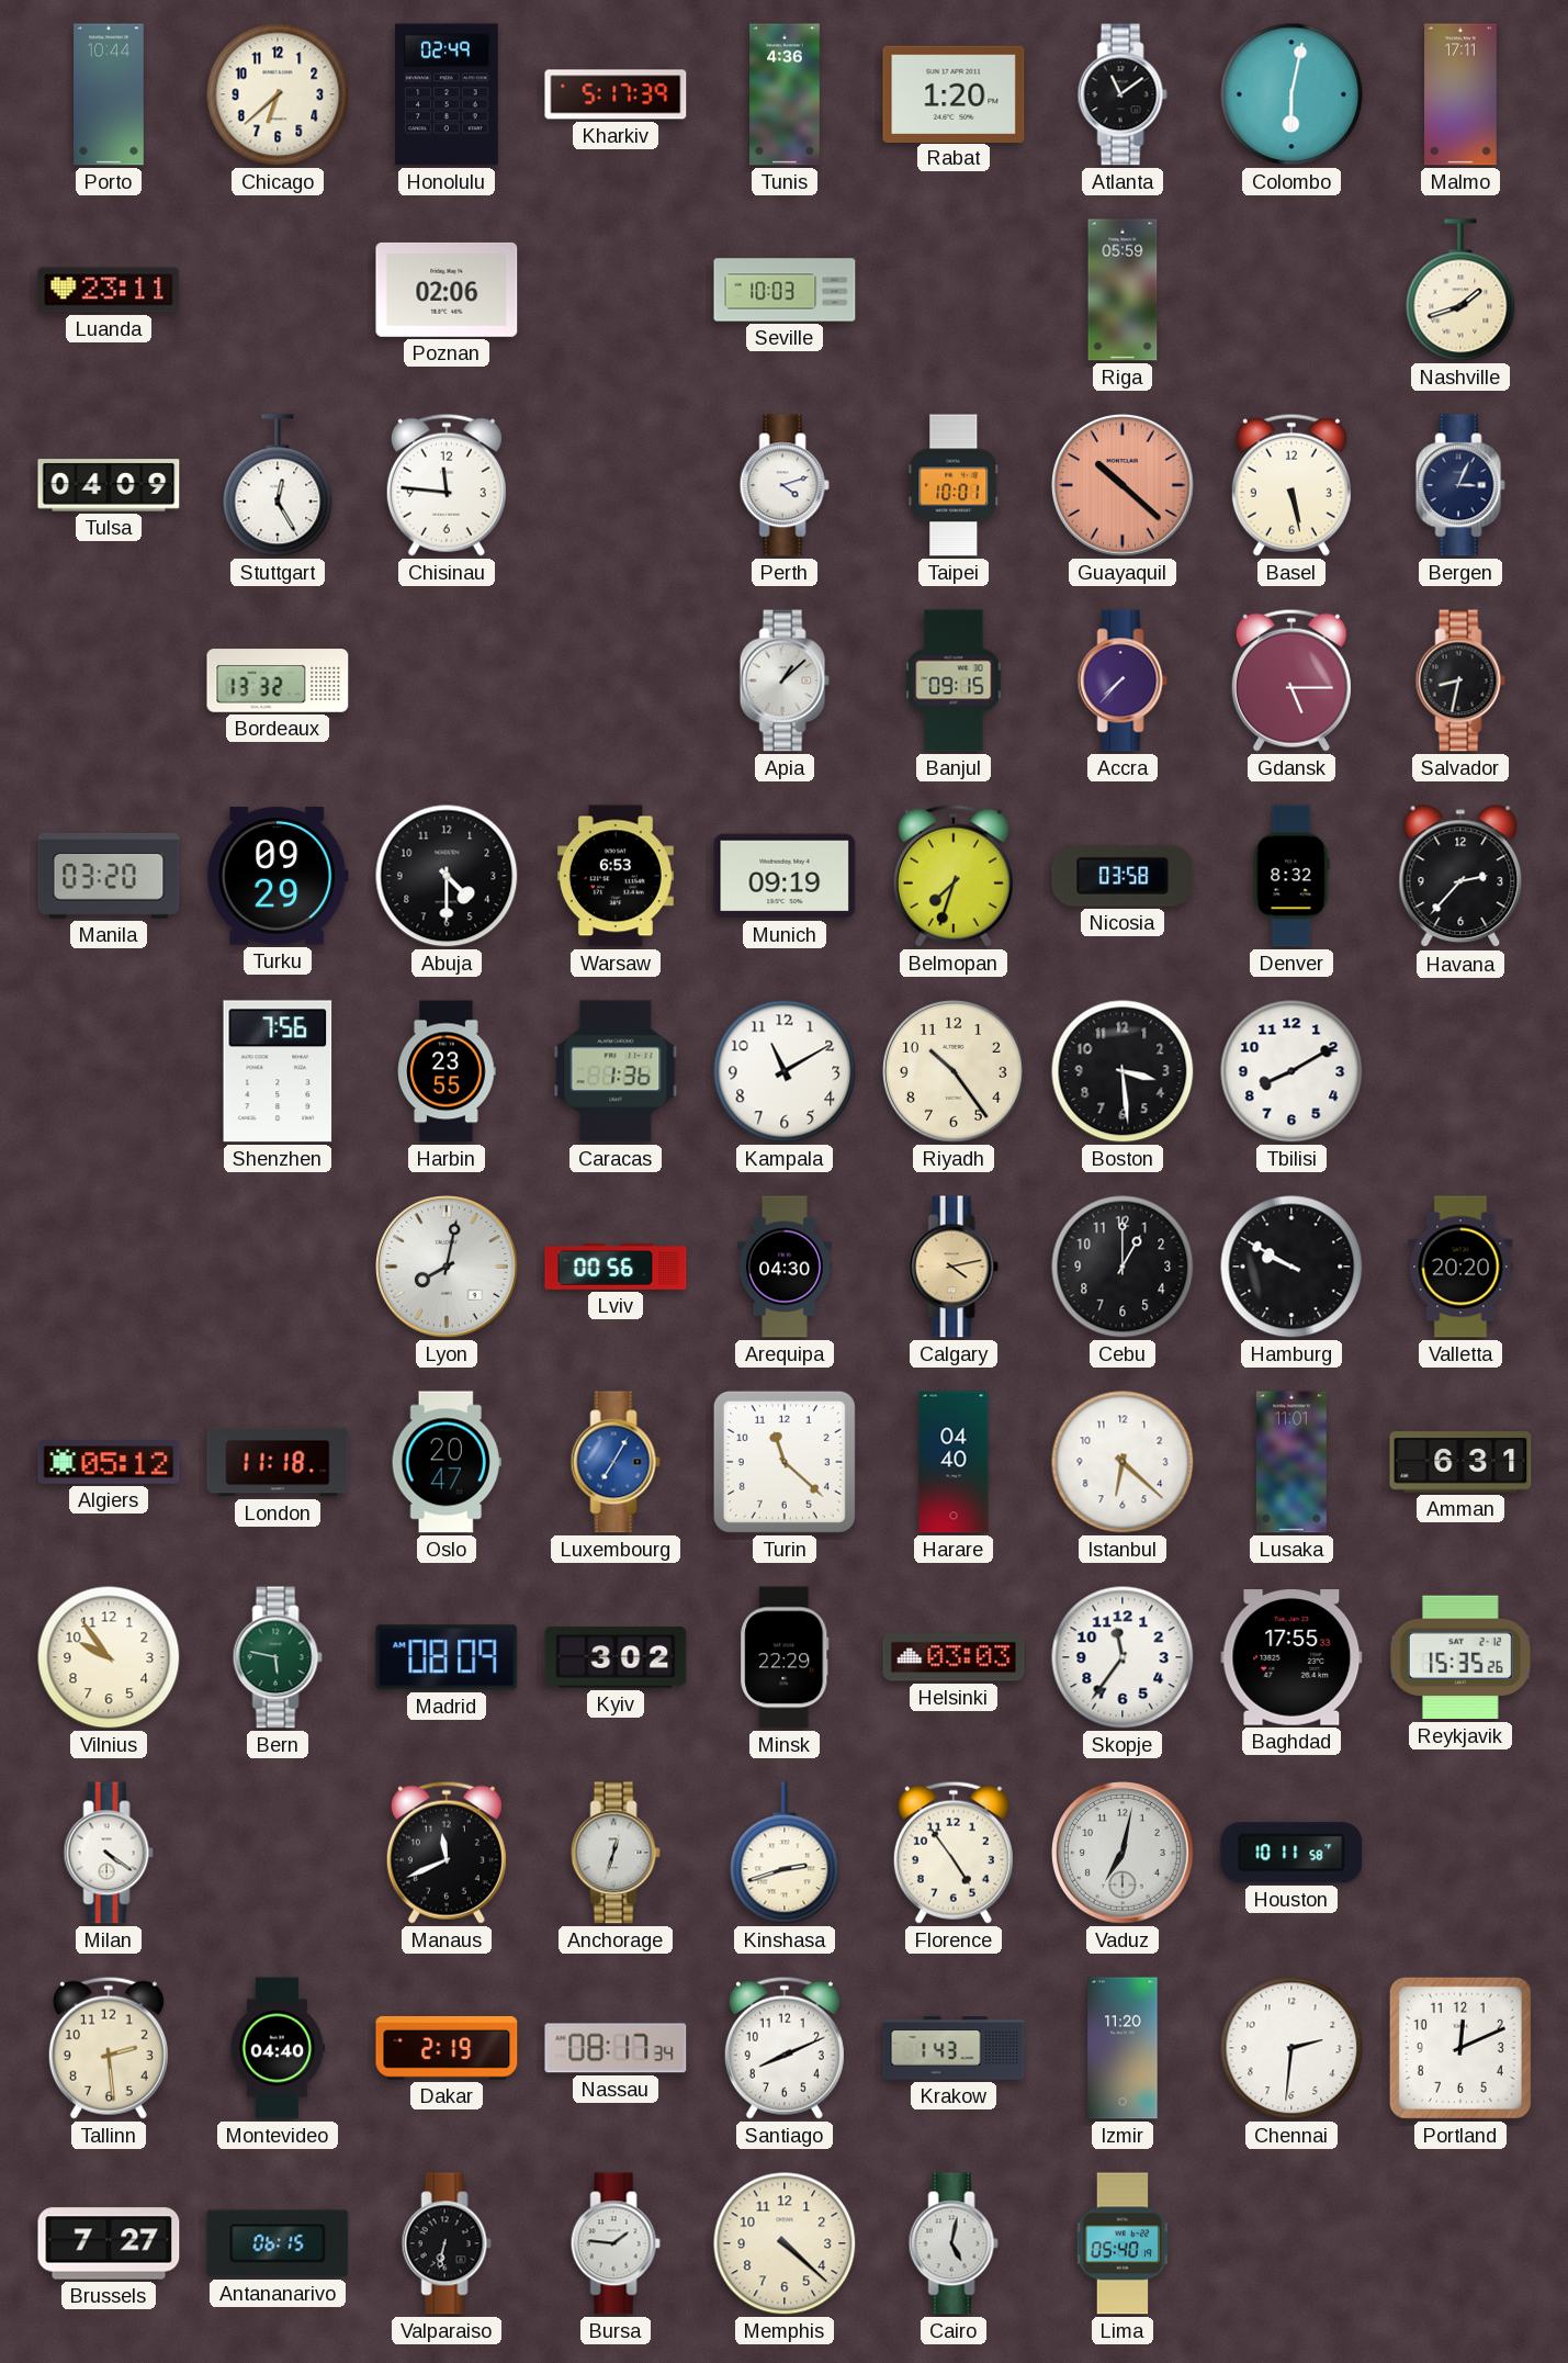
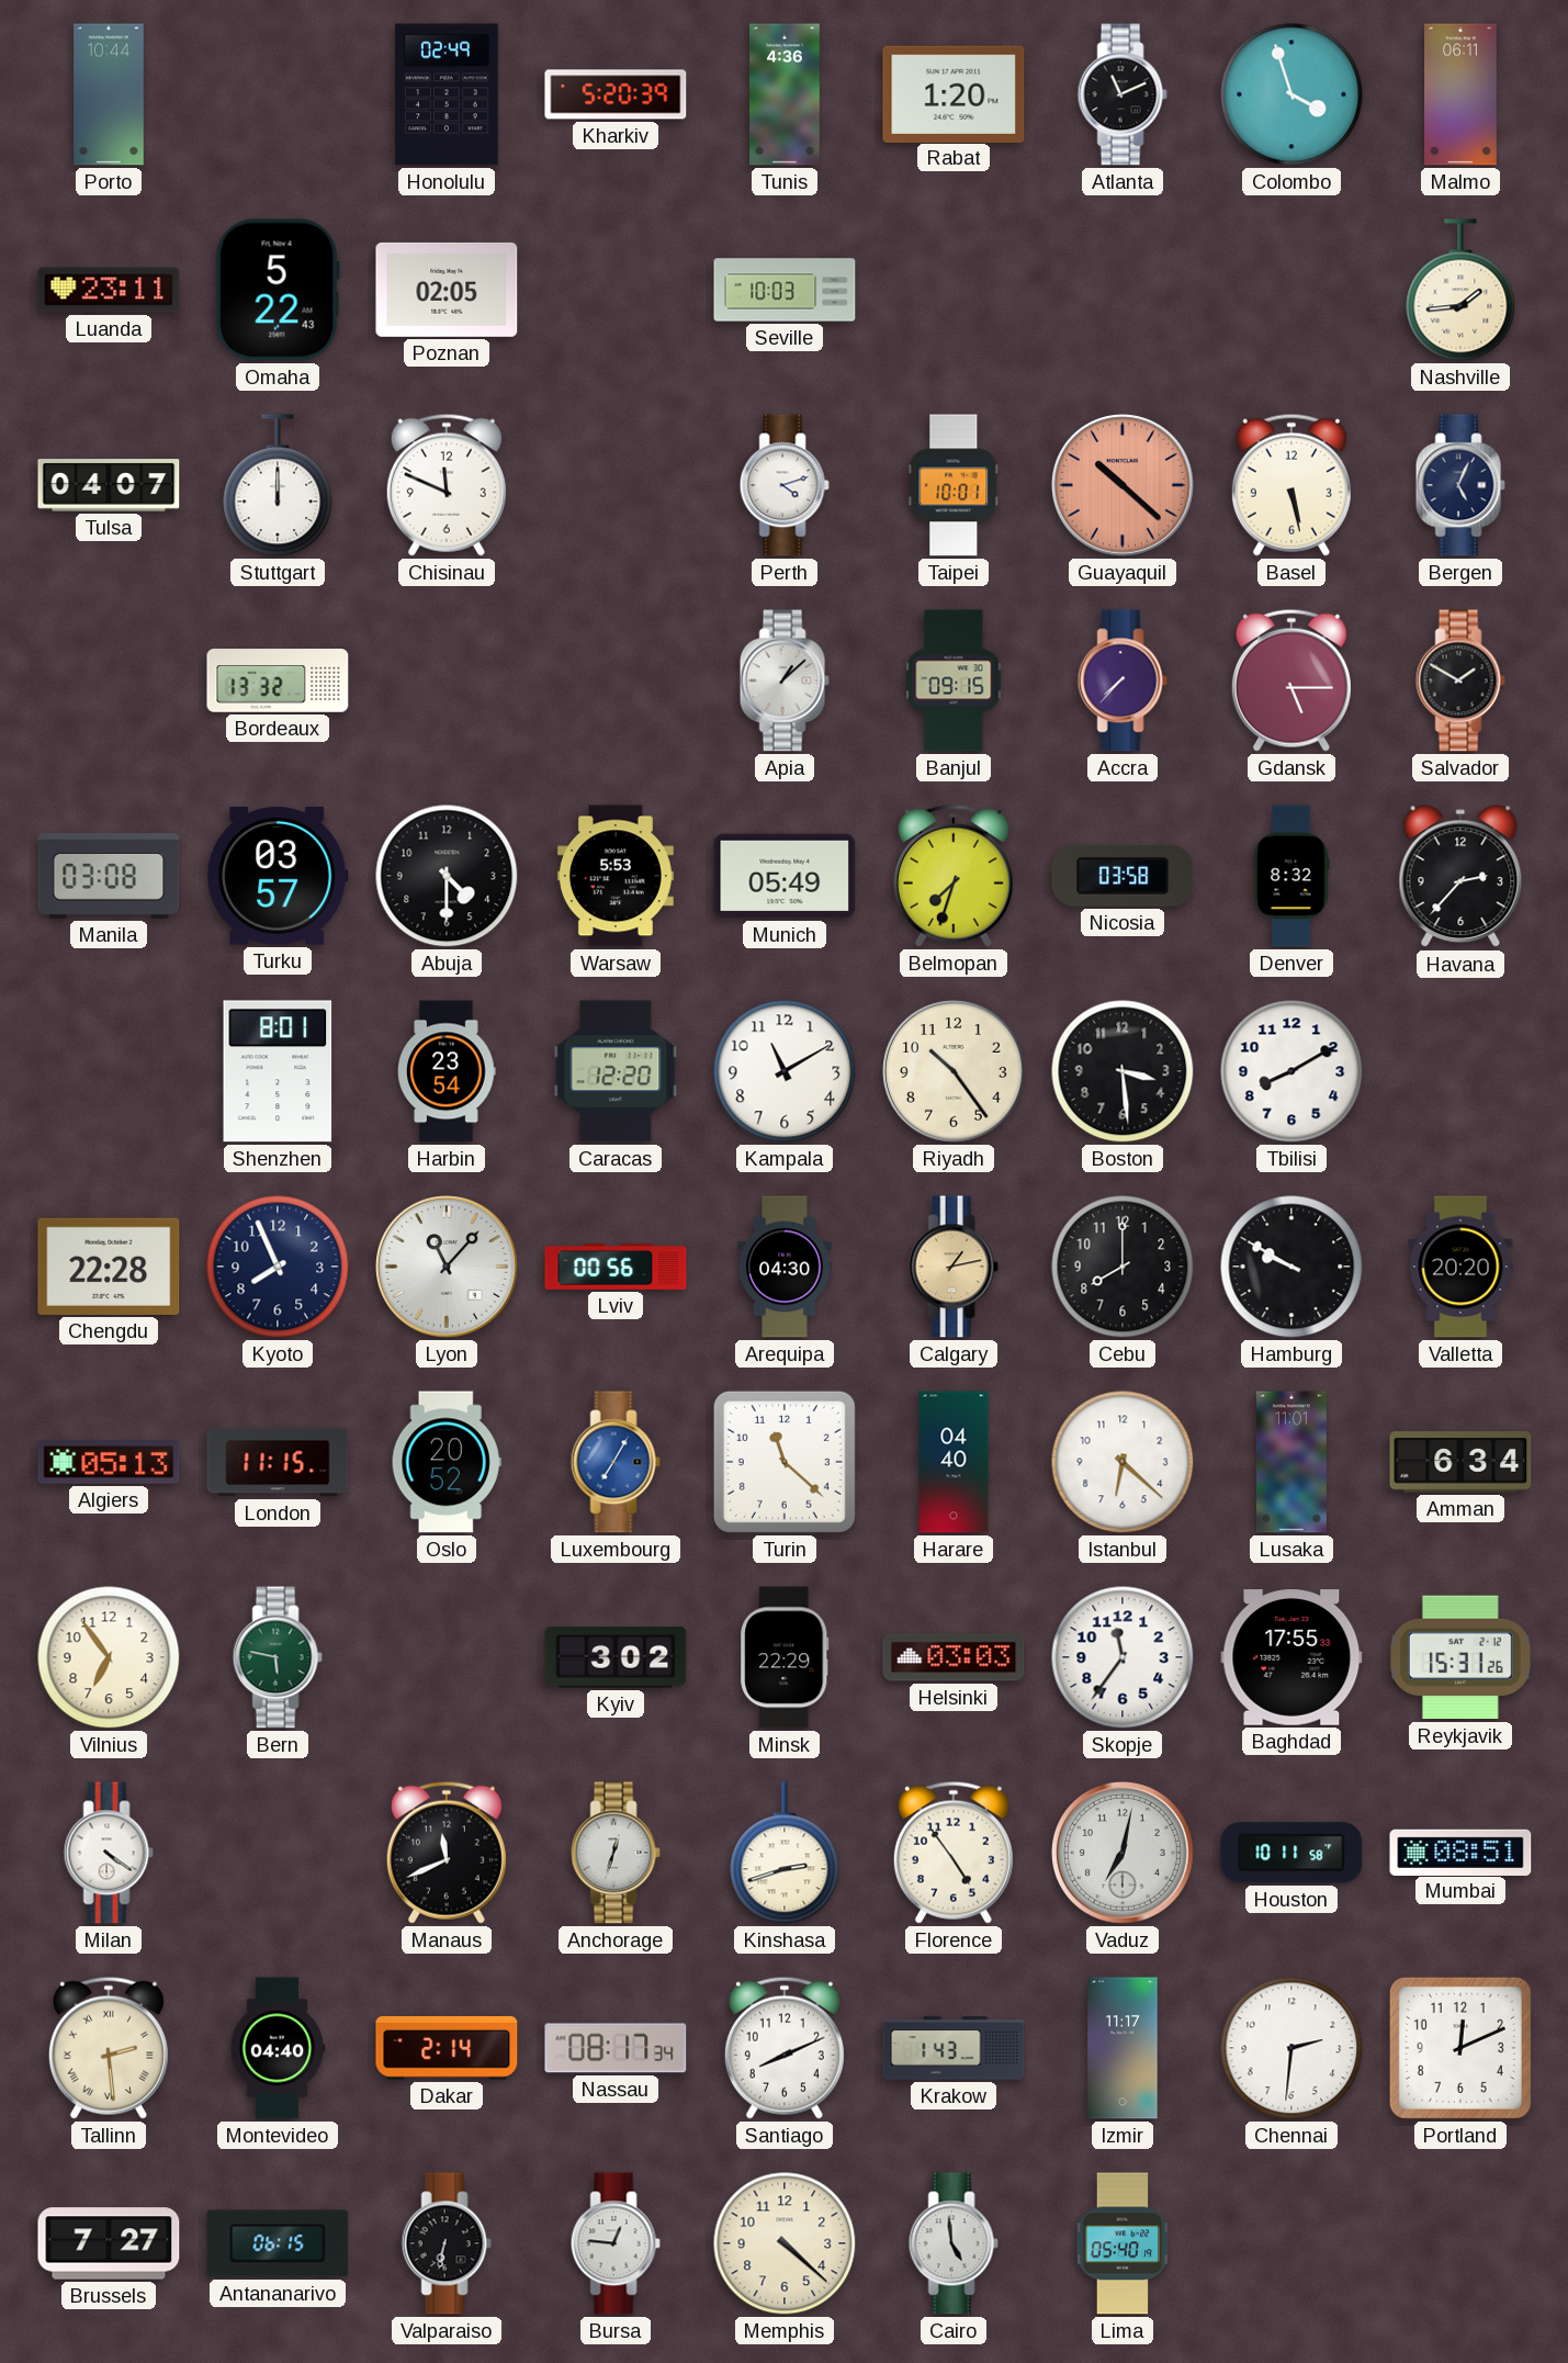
Chicago: 6:38 -> none (278, 94)
Kharkiv: 5:17 -> 5:20 (616, 94)
Atlanta: 11:09 -> 11:11 (1123, 94)
Colombo: 6:02 -> 3:57 (1291, 94)
Malmo: 17:11 -> 06:11 (1462, 94)
Omaha: none -> 5:22 (278, 290)
Poznan: 02:06 -> 02:05 (447, 290)
Riga: 05:59 -> none (1123, 290)
Nashville: 1:42 -> 1:44 (1460, 290)
Tulsa: 04:09 -> 04:07 (109, 485)
Stuttgart: 12:25 -> 12:00 (278, 485)
Chisinau: 11:46 -> 11:49 (447, 485)
Bergen: 3:04 -> 5:04 (1460, 485)
Salvador: 8:32 -> 1:50 (1460, 680)
Manila: 03:20 -> 03:08 (109, 876)
Turku: 09:29 -> 03:57 (278, 876)
Warsaw: 6:53 -> 5:53 (616, 876)
Munich: 09:19 -> 05:49 (785, 876)
Shenzhen: 7:56 -> 8:01 (278, 1071)
Harbin: 23:55 -> 23:54 (447, 1071)
Caracas: 1:36 -> 12:20 (616, 1071)
Chengdu: none -> 22:28 (109, 1267)
Kyoto: none -> 7:56 (278, 1267)
Lyon: 8:02 -> 11:07 (448, 1268)
Calgary: 4:13 -> 1:13 (954, 1267)
Cebu: 1:00 -> 8:00 (1123, 1267)
Algiers: 05:12 -> 05:13 (109, 1463)
London: 11:18 -> 11:15 (278, 1462)
Oslo: 20:47 -> 20:52 (447, 1462)
Amman: 6:31 -> 6:34 (1460, 1462)
Vilnius: 9:54 -> 6:54 (109, 1657)
Madrid: 08:09 -> none (447, 1657)
Reykjavik: 15:35 -> 15:31 (1460, 1657)
Mumbai: none -> 08:51 (1460, 1852)
Tallinn numerals: Arabic -> Roman (109, 2048)
Dakar: 2:19 -> 2:14 (447, 2048)
Izmir: 11:20 -> 11:17 (1123, 2048)
Bursa: 1:46 -> 12:46 (616, 2243)
Cairo: 5:02 -> 4:59 (954, 2243)
